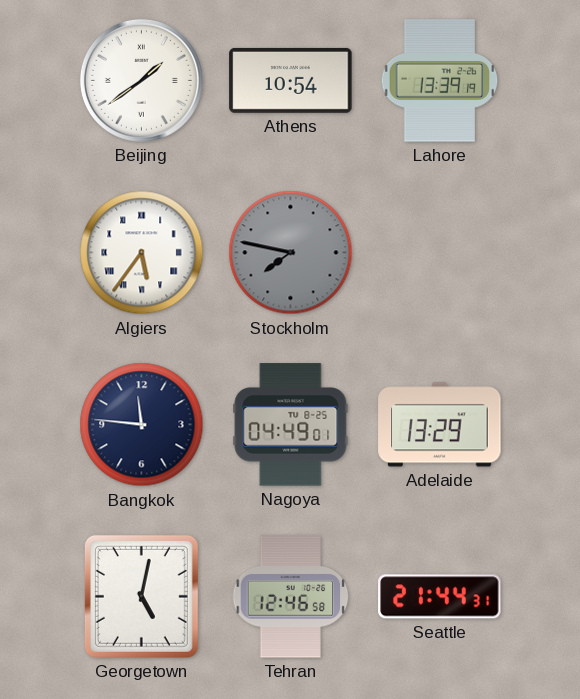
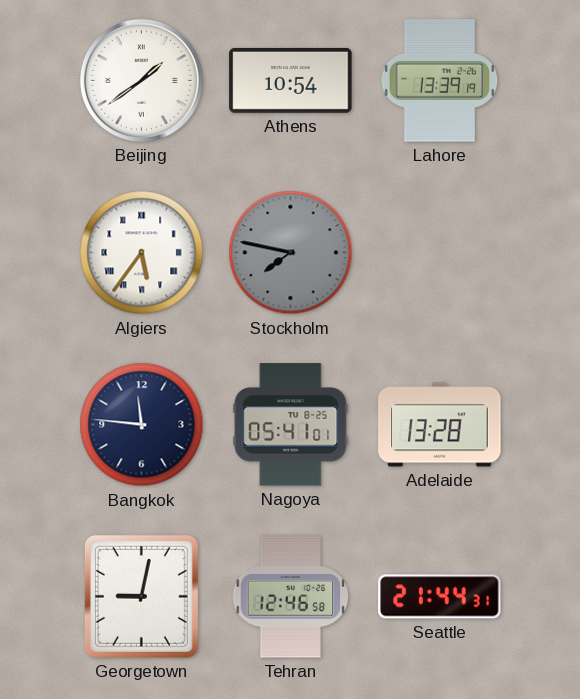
Nagoya: 04:49 -> 05:41 (291, 425)
Adelaide: 13:29 -> 13:28 (440, 425)
Georgetown: 5:02 -> 9:02 (141, 596)
